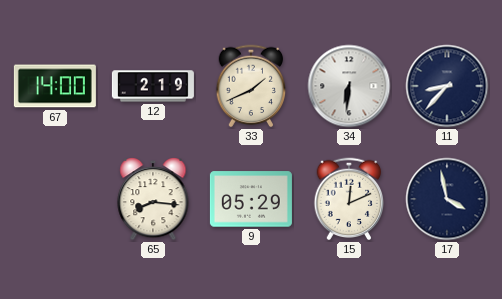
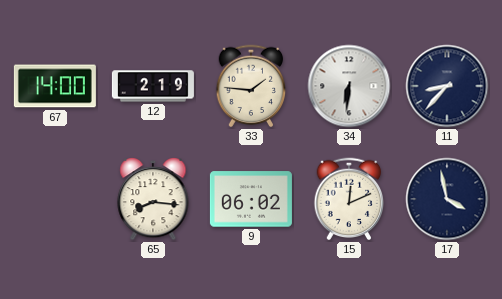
33: 1:41 -> 1:46 (251, 86)
9: 05:29 -> 06:02 (251, 199)
